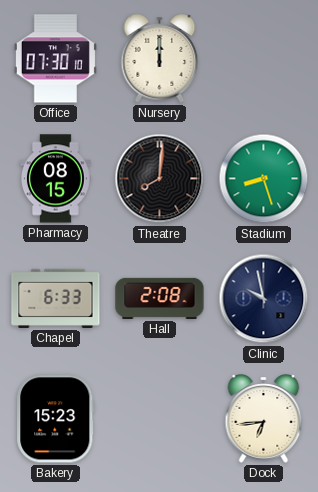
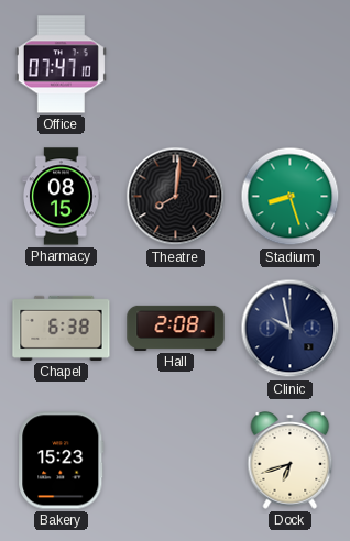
Office: 07:30 -> 07:47 (61, 65)
Nursery: 12:00 -> none (160, 59)
Chapel: 6:33 -> 6:38 (62, 328)
Dock: 6:44 -> 6:42 (291, 461)
